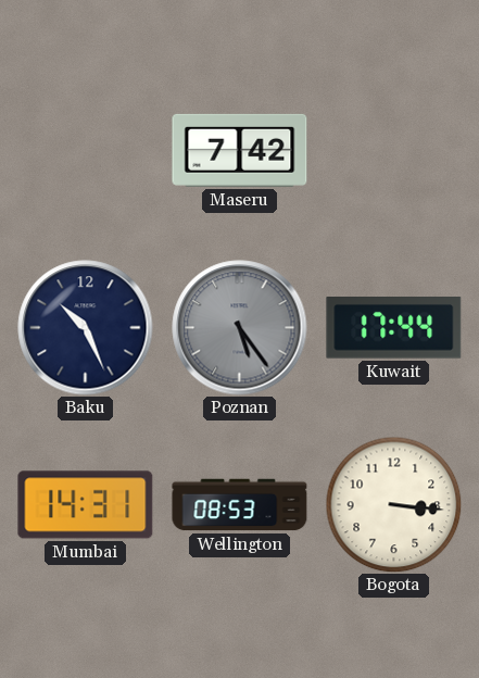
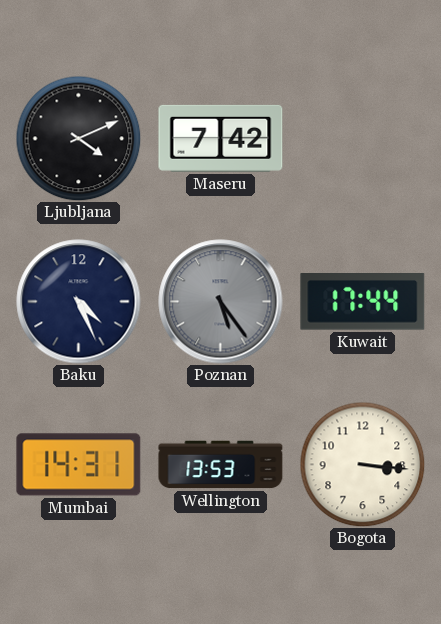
Ljubljana: none -> 4:11 (78, 138)
Baku: 10:26 -> 4:26 (79, 302)
Wellington: 08:53 -> 13:53 (221, 465)
